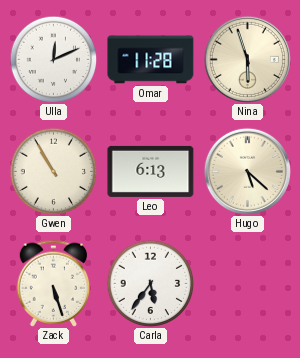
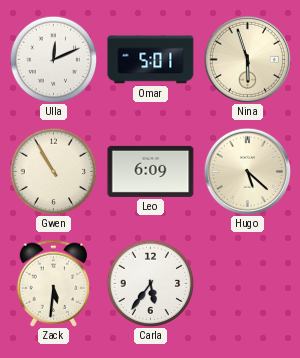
Omar: 11:28 -> 5:01 (151, 60)
Leo: 6:13 -> 6:09 (151, 171)
Zack: 5:27 -> 5:31 (54, 283)
